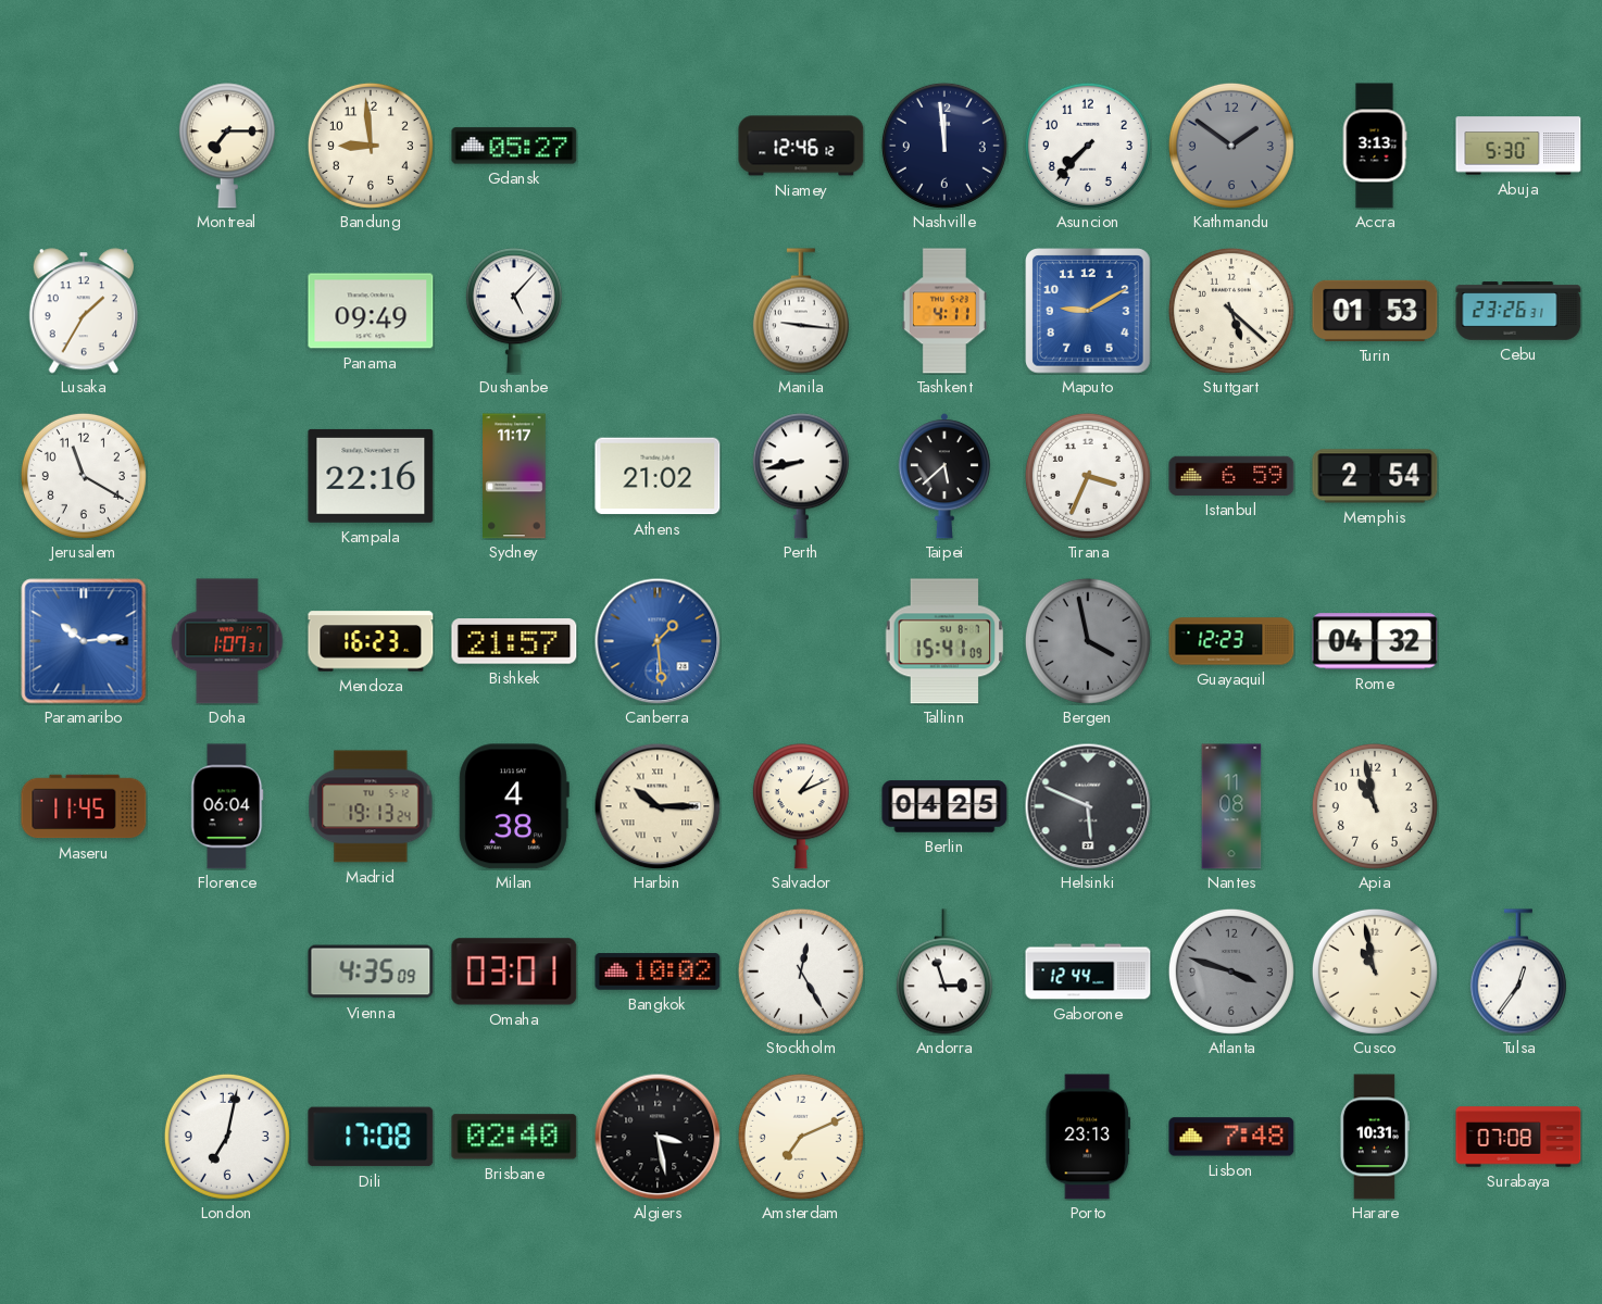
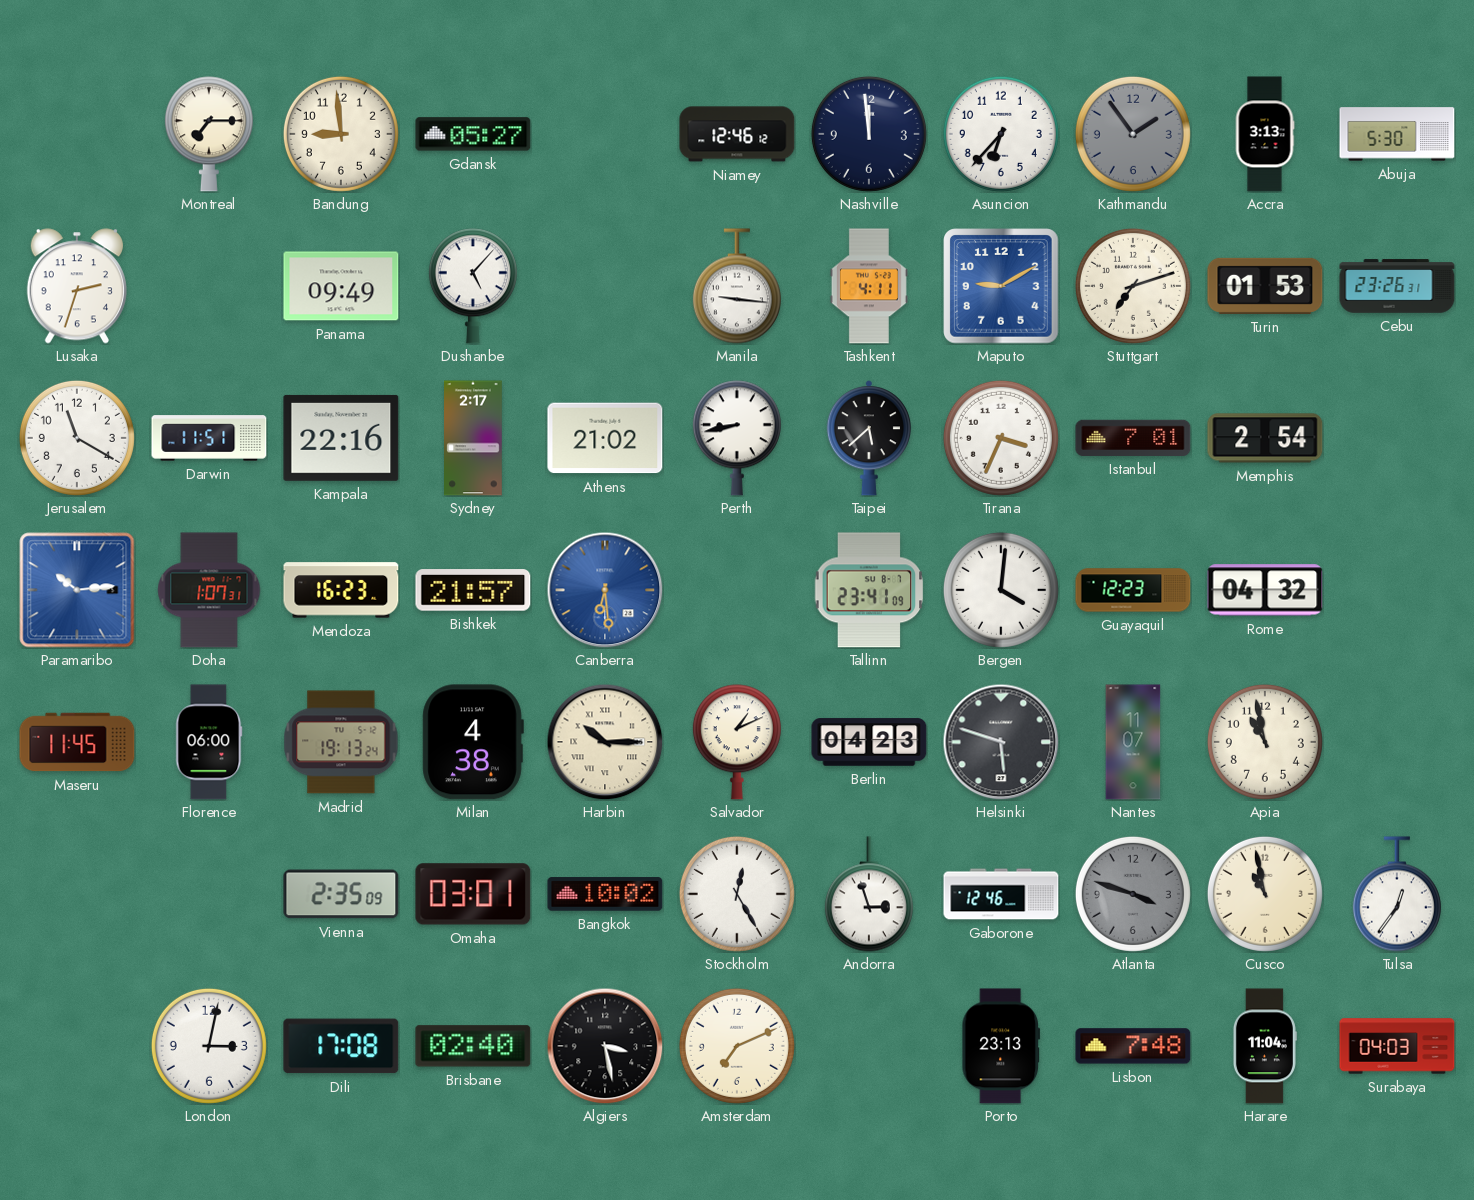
Asuncion: 7:37 -> 6:37 (1001, 134)
Kathmandu: 1:51 -> 1:54 (1133, 134)
Lusaka: 1:35 -> 2:33 (77, 286)
Stuttgart: 5:22 -> 7:12 (1133, 286)
Darwin: none -> 11:51 (209, 438)
Sydney: 11:17 -> 2:17 (474, 438)
Istanbul: 6:59 -> 7:01 (1133, 438)
Canberra: 1:29 -> 6:29 (605, 590)
Tallinn: 15:41 -> 23:41 (869, 590)
Bergen: 3:58 -> 4:01 (1001, 590)
Bergen dial: grey -> white (1001, 590)
Florence: 06:04 -> 06:00 (209, 742)
Berlin: 04:25 -> 04:23 (869, 742)
Helsinki: 5:49 -> 5:48 (1001, 742)
Nantes: 11:08 -> 11:07 (1133, 742)
Vienna: 4:35 -> 2:35 (341, 894)
Gaborone: 12:44 -> 12:46 (1001, 894)
London: 7:02 -> 3:02 (209, 1046)
Harare: 10:31 -> 11:04 (1264, 1046)
Surabaya: 07:08 -> 04:03 (1397, 1046)
